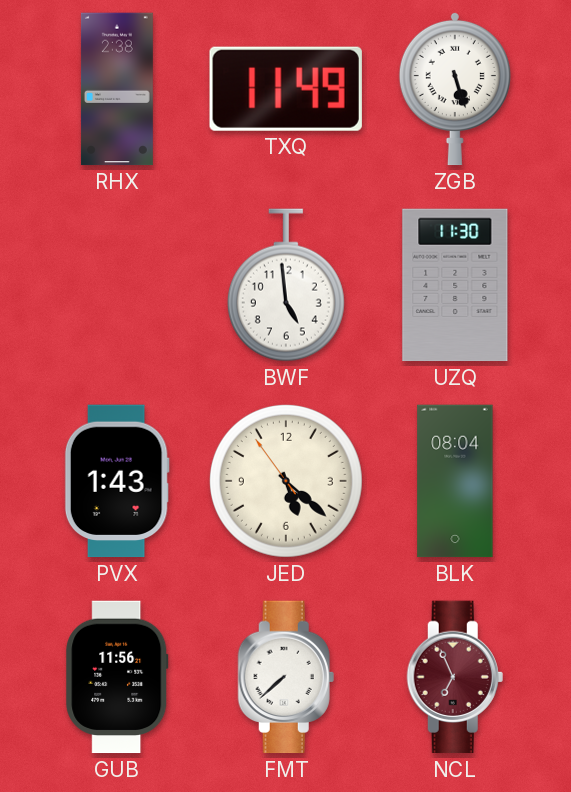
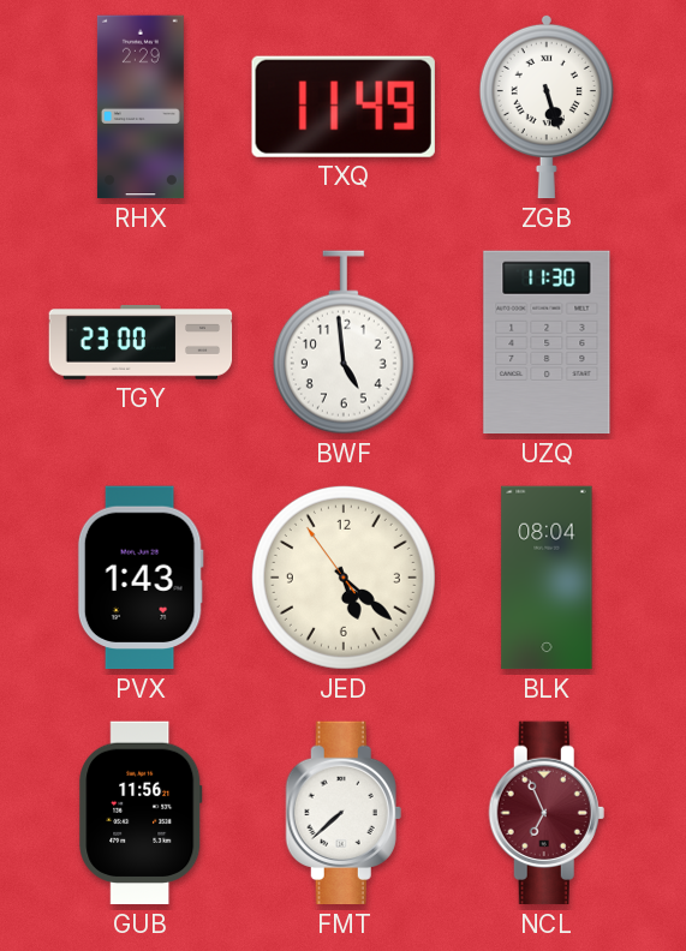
RHX: 2:38 -> 2:29 (141, 107)
TGY: none -> 23:00 (141, 343)
